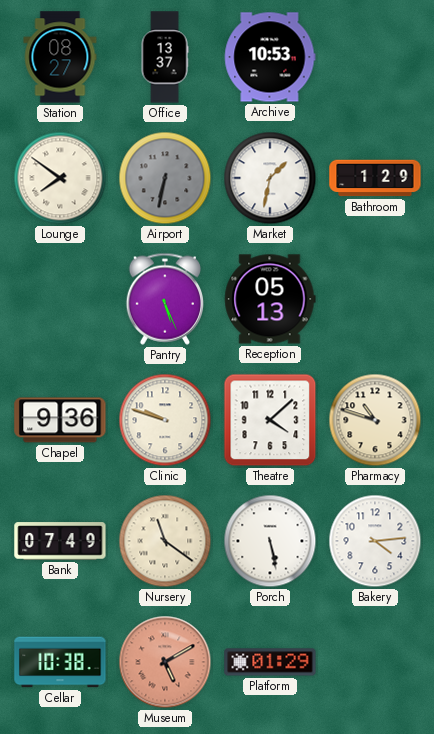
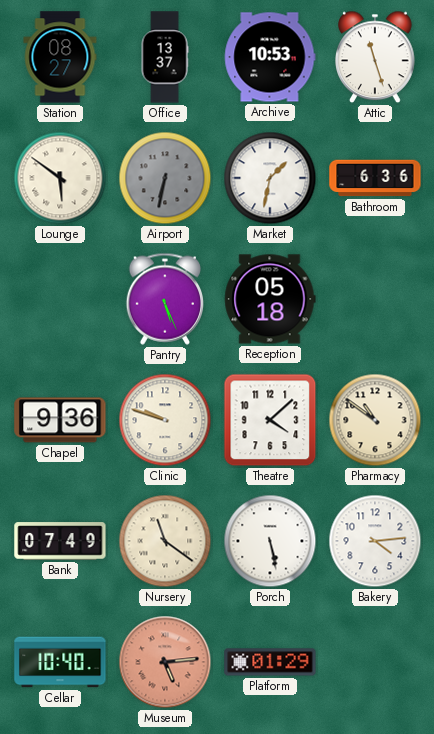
Attic: none -> 11:27 (376, 57)
Lounge: 7:51 -> 5:51 (60, 178)
Bathroom: 1:29 -> 6:36 (375, 178)
Reception: 05:13 -> 05:18 (270, 299)
Pharmacy: 10:48 -> 10:51 (375, 420)
Cellar: 10:38 -> 10:40 (60, 662)
Museum: 5:10 -> 5:14 (165, 662)
